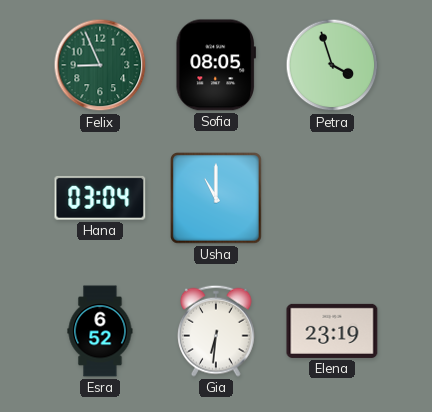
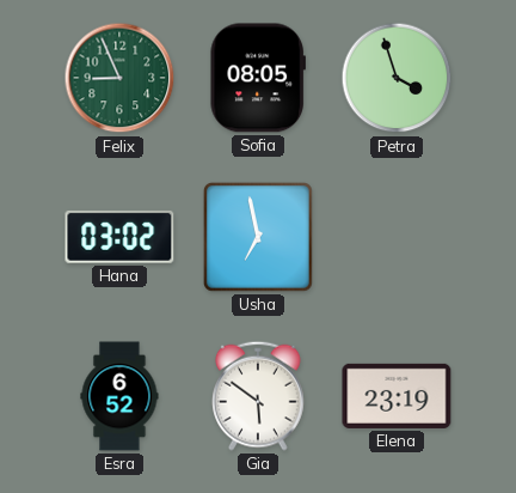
Hana: 03:04 -> 03:02 (119, 237)
Usha: 11:00 -> 6:58 (259, 238)
Gia: 6:31 -> 5:51 (259, 396)
